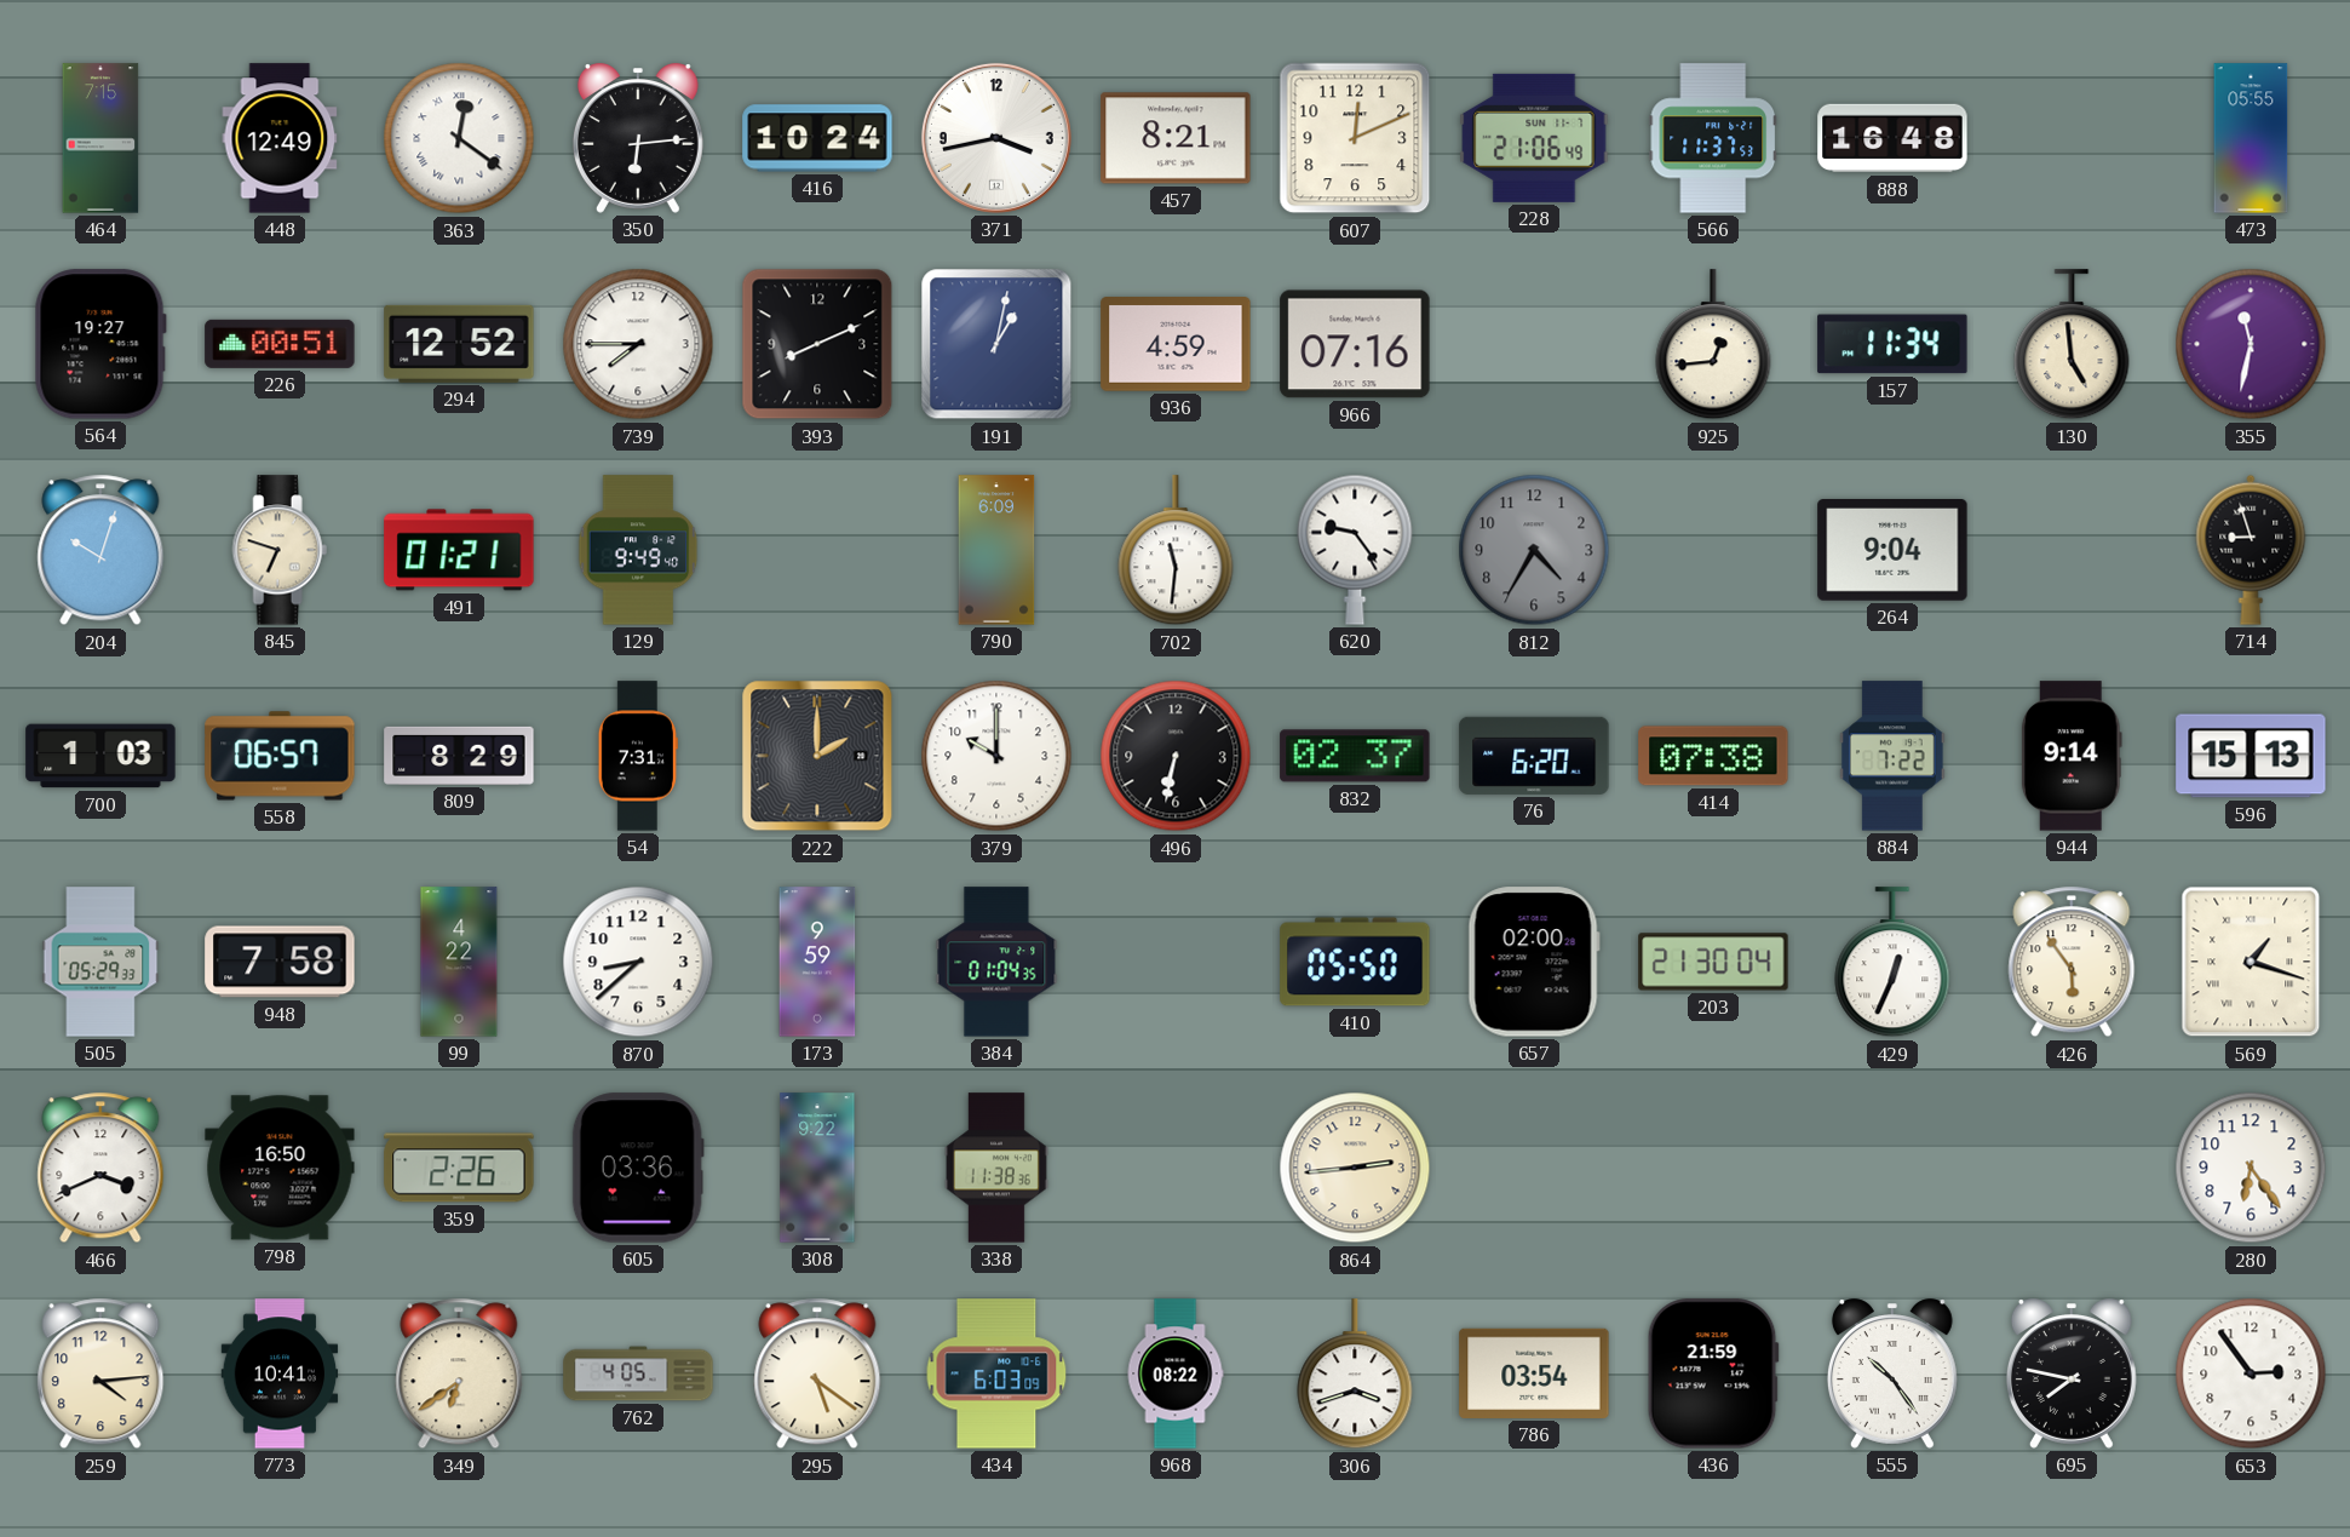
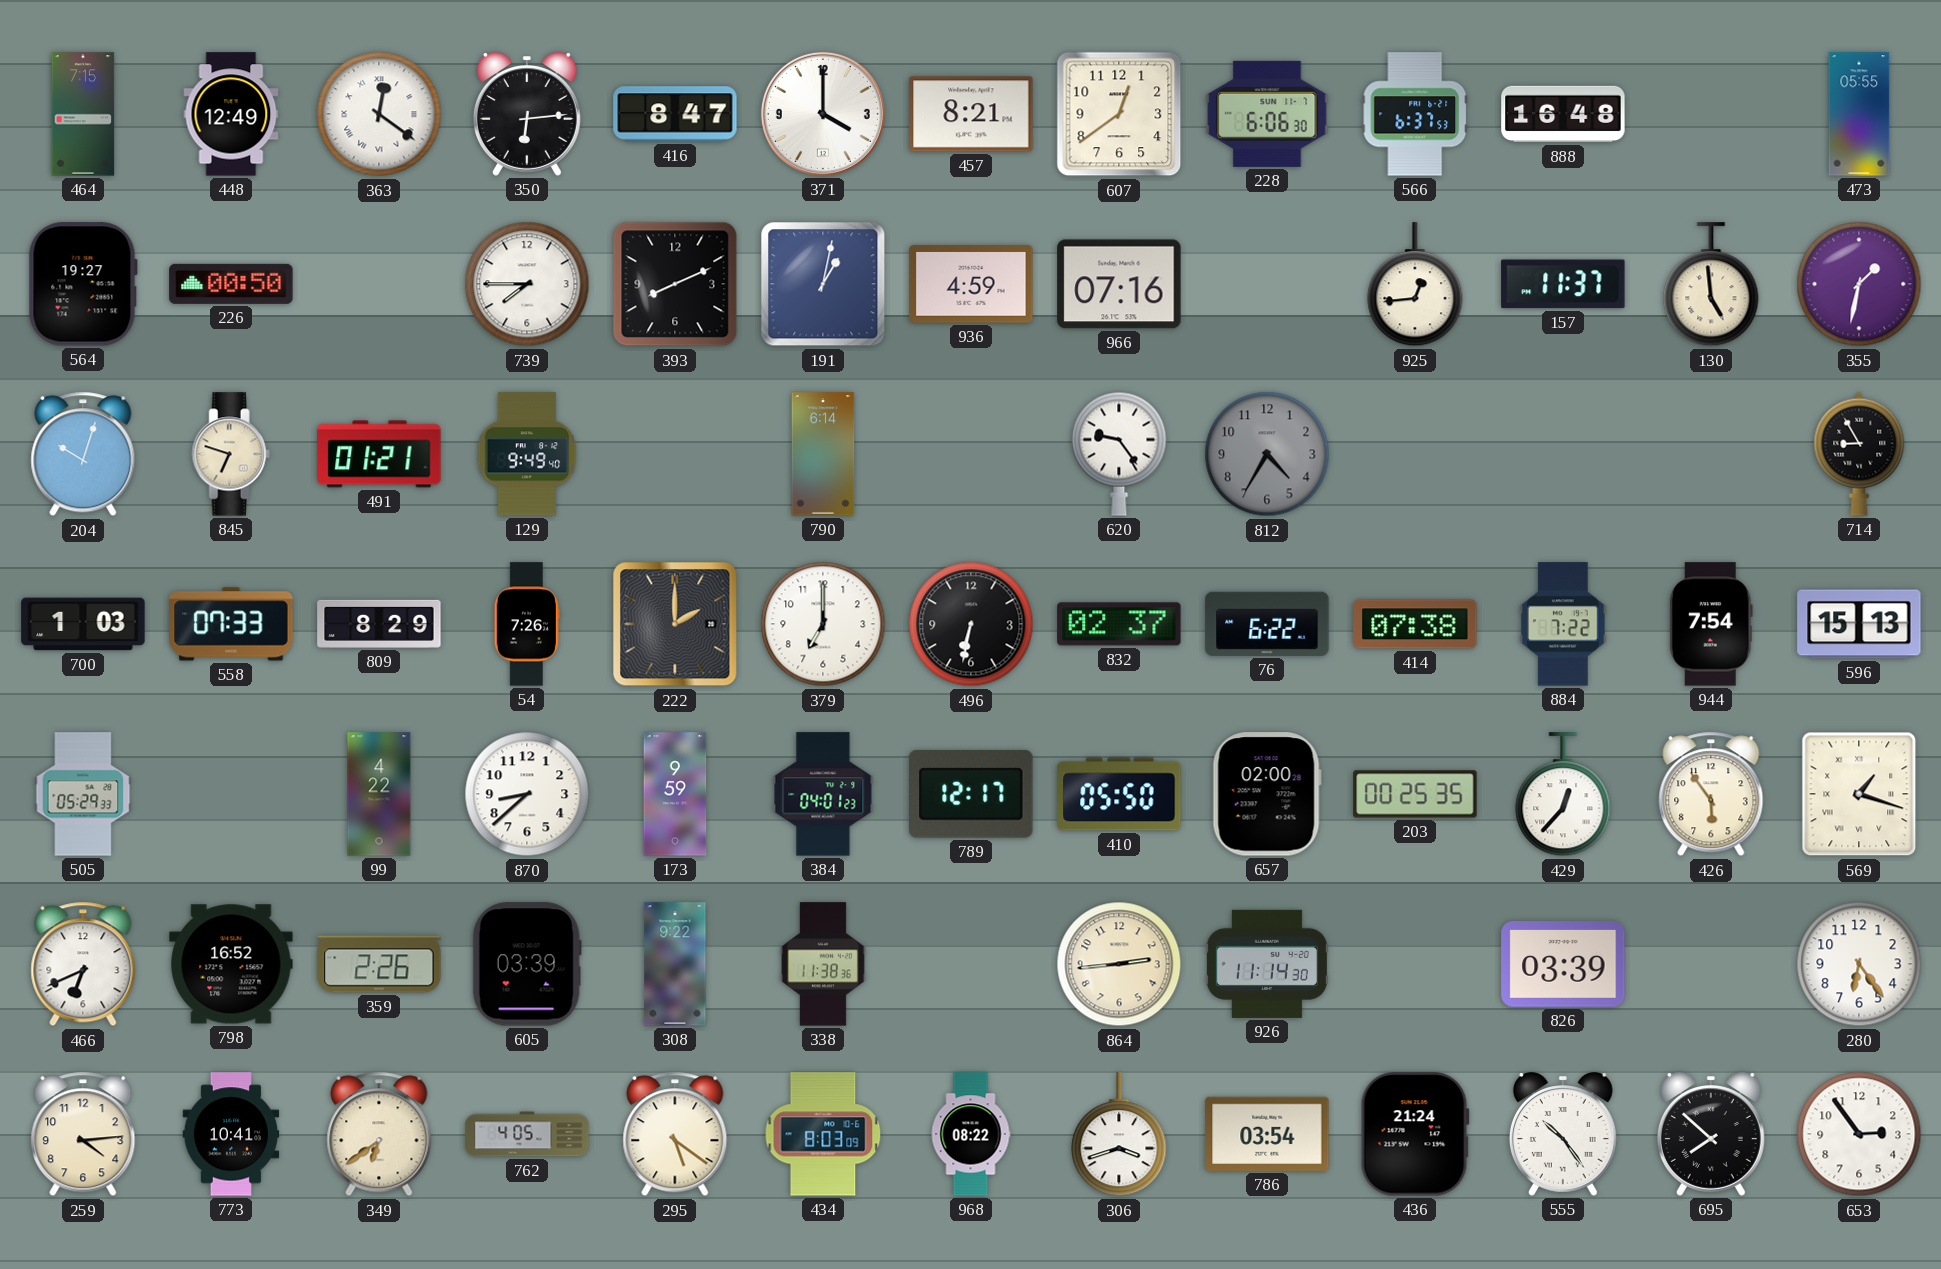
416: 10:24 -> 8:47 (675, 114)
371: 3:43 -> 4:00 (823, 114)
607: 12:11 -> 12:39 (1119, 114)
228: 21:06 -> 6:06 (1267, 114)
566: 11:37 -> 6:37 (1415, 114)
226: 00:51 -> 00:50 (231, 284)
294: 12:52 -> none (459, 344)
157: 11:34 -> 11:37 (1563, 284)
355: 11:32 -> 1:32 (1859, 284)
790: 6:09 -> 6:14 (823, 454)
702: 11:31 -> none (1176, 551)
264: 9:04 -> none (1892, 551)
714: 8:57 -> 8:55 (1859, 454)
558: 06:57 -> 07:33 (231, 624)
54: 7:31 -> 7:26 (527, 624)
379: 10:00 -> 7:00 (823, 624)
76: 6:20 -> 6:22 (1267, 624)
944: 9:14 -> 7:54 (1711, 624)
948: 7:58 -> none (280, 962)
384: 01:04 -> 04:01 (823, 794)
789: none -> 12:17 (971, 794)
203: 21:30 -> 00:25 (1415, 794)
429: 12:34 -> 12:37 (1563, 795)
466: 3:41 -> 6:41 (83, 964)
798: 16:50 -> 16:52 (231, 964)
605: 03:36 -> 03:39 (527, 964)
926: none -> 11:14 (1267, 964)
826: none -> 03:39 (1563, 964)
434: 6:03 -> 8:03 (823, 1134)
436: 21:59 -> 21:24 (1415, 1134)
695: 7:47 -> 7:52 (1711, 1134)
